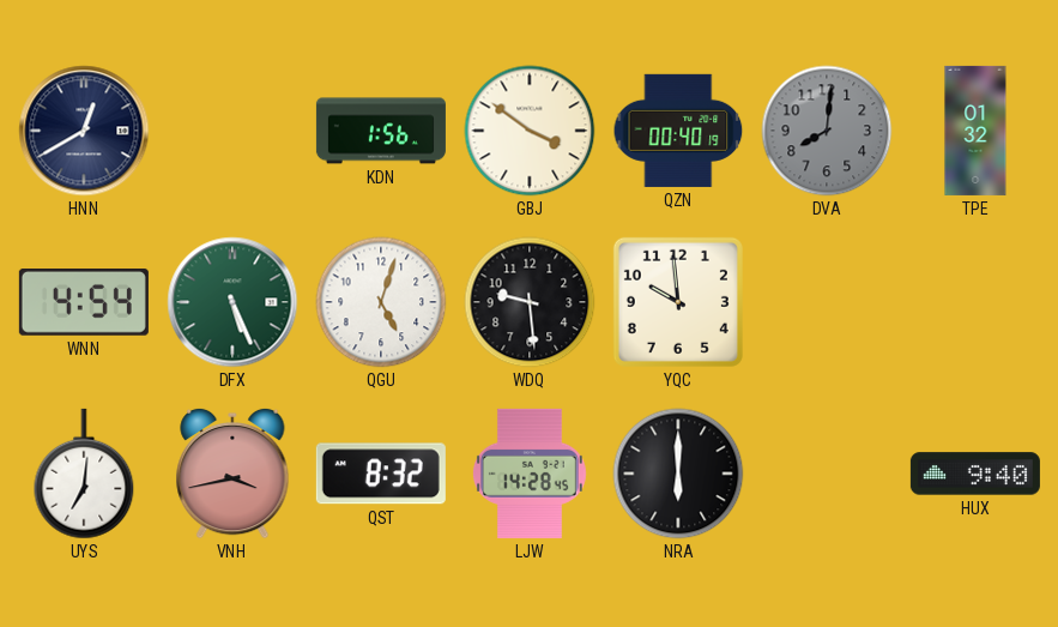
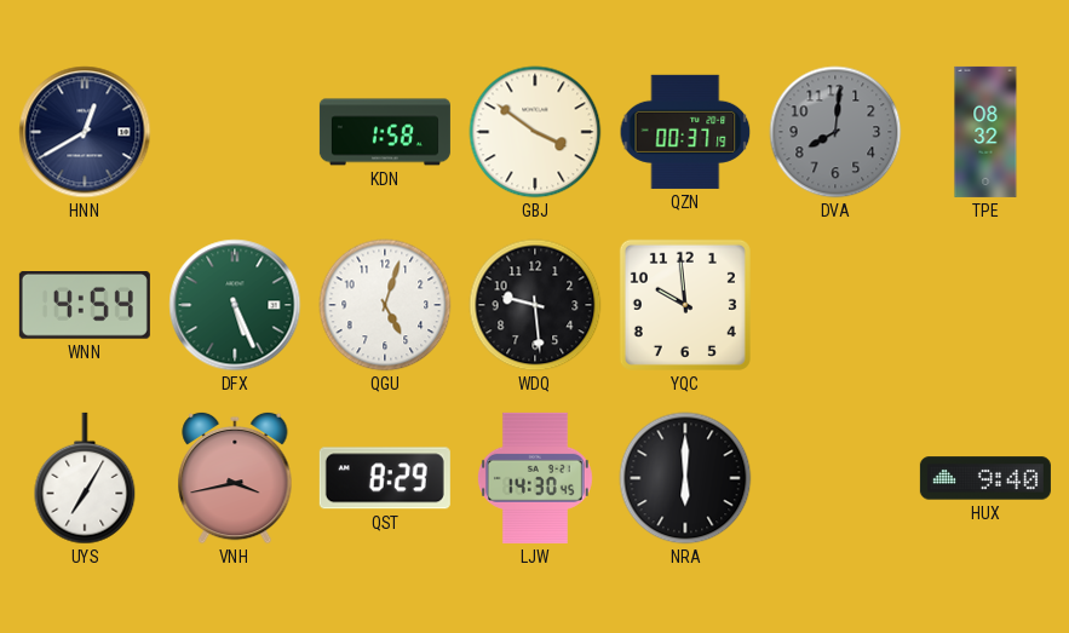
KDN: 1:56 -> 1:58 (385, 132)
QZN: 00:40 -> 00:37 (685, 132)
TPE: 01:32 -> 08:32 (985, 132)
UYS: 7:01 -> 7:05 (85, 478)
QST: 8:32 -> 8:29 (385, 478)
LJW: 14:28 -> 14:30 (535, 478)
